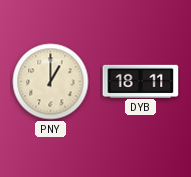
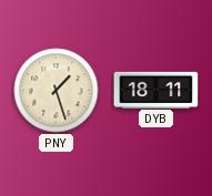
PNY: 1:00 -> 1:27 (57, 91)
